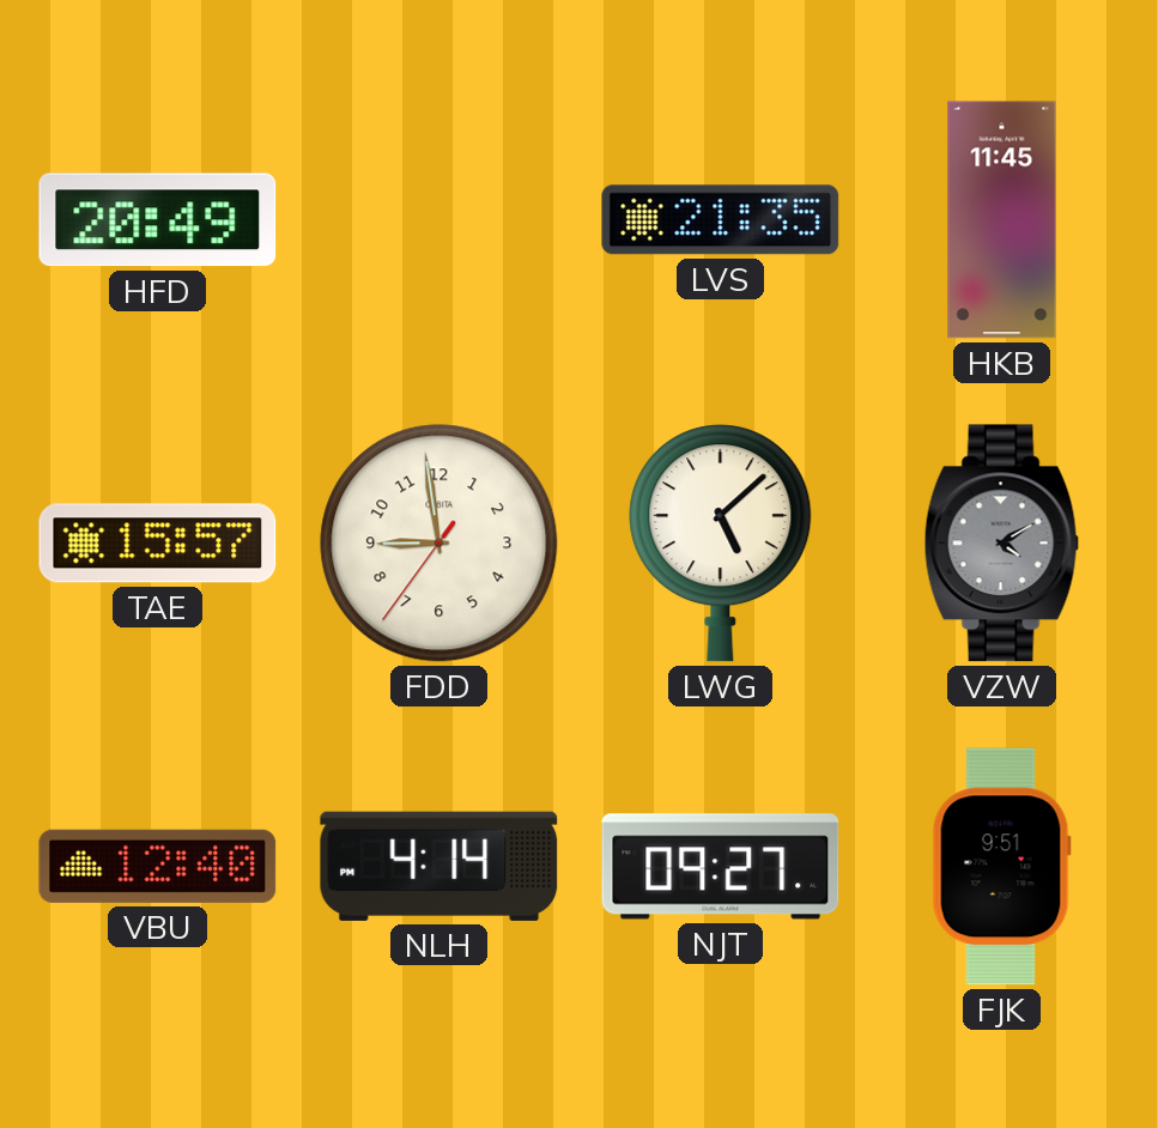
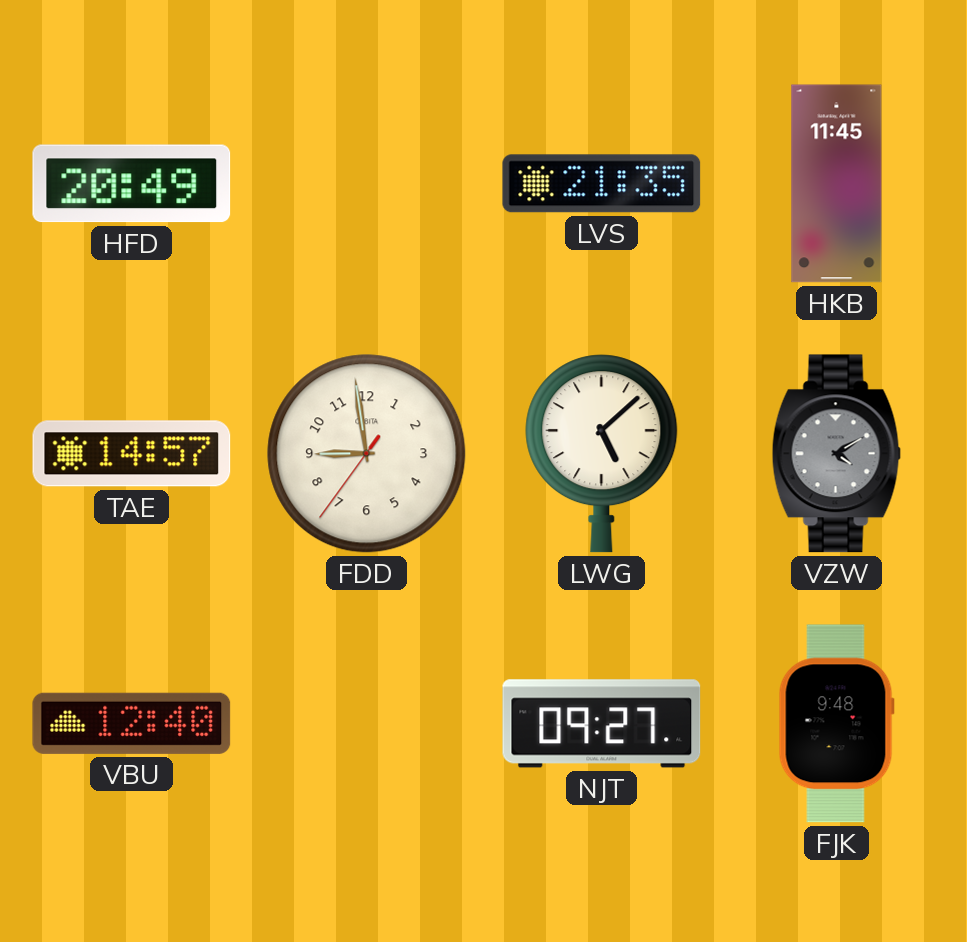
TAE: 15:57 -> 14:57 (132, 454)
NLH: 4:14 -> none (439, 866)
FJK: 9:51 -> 9:48 (836, 724)
